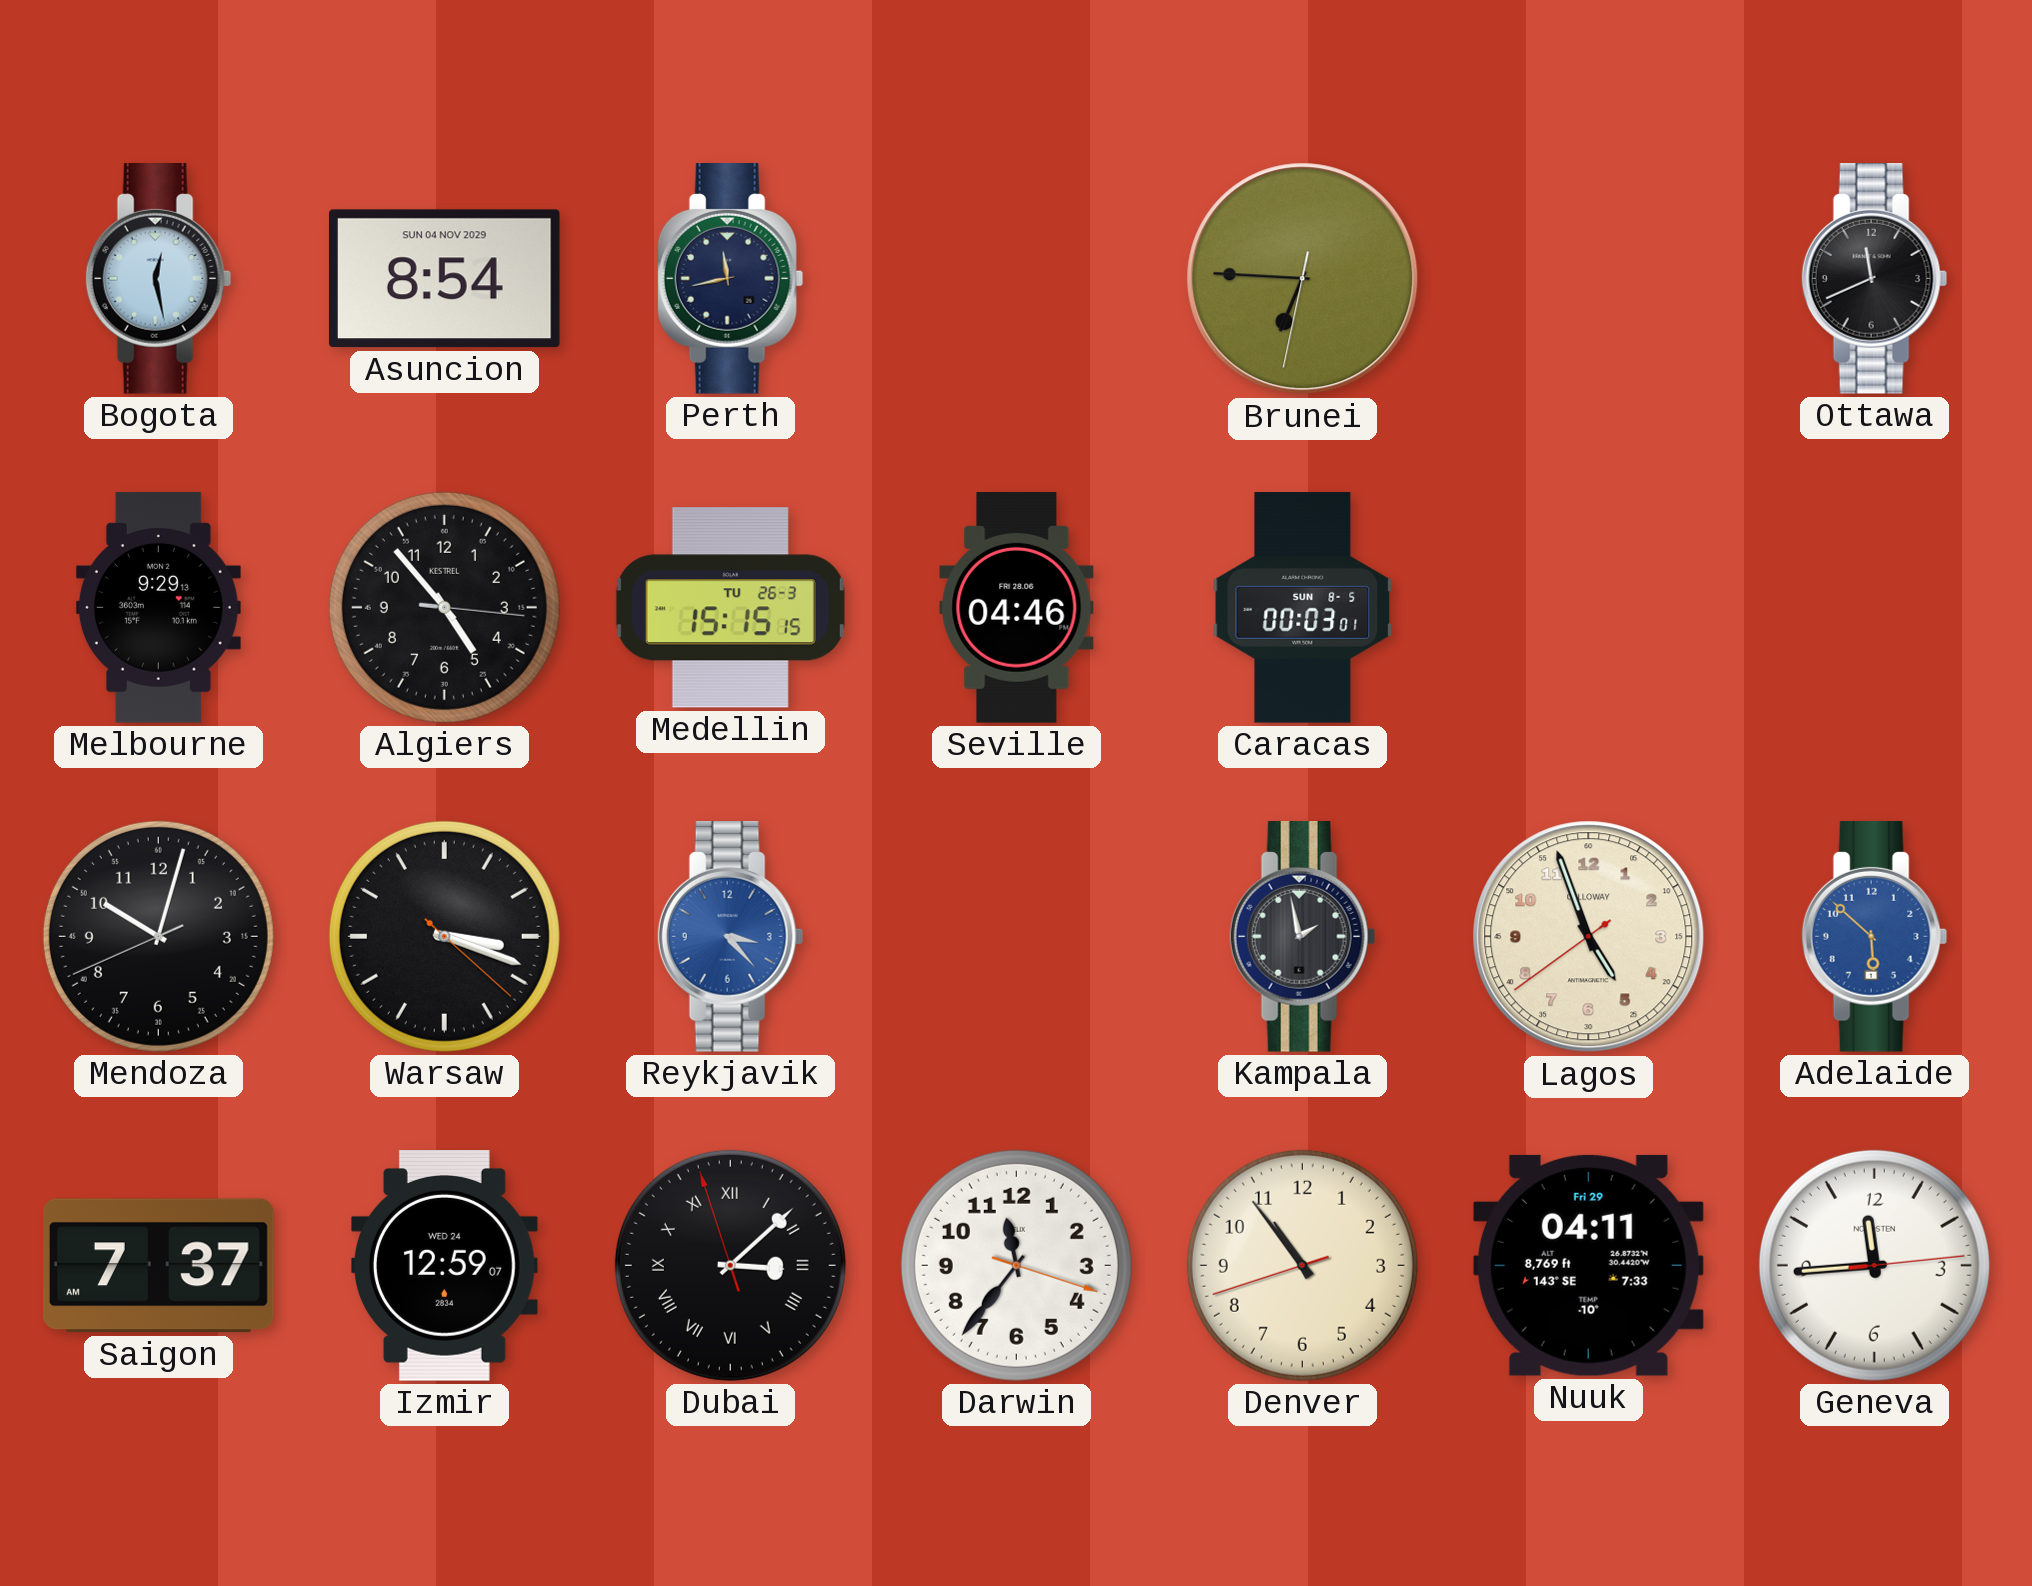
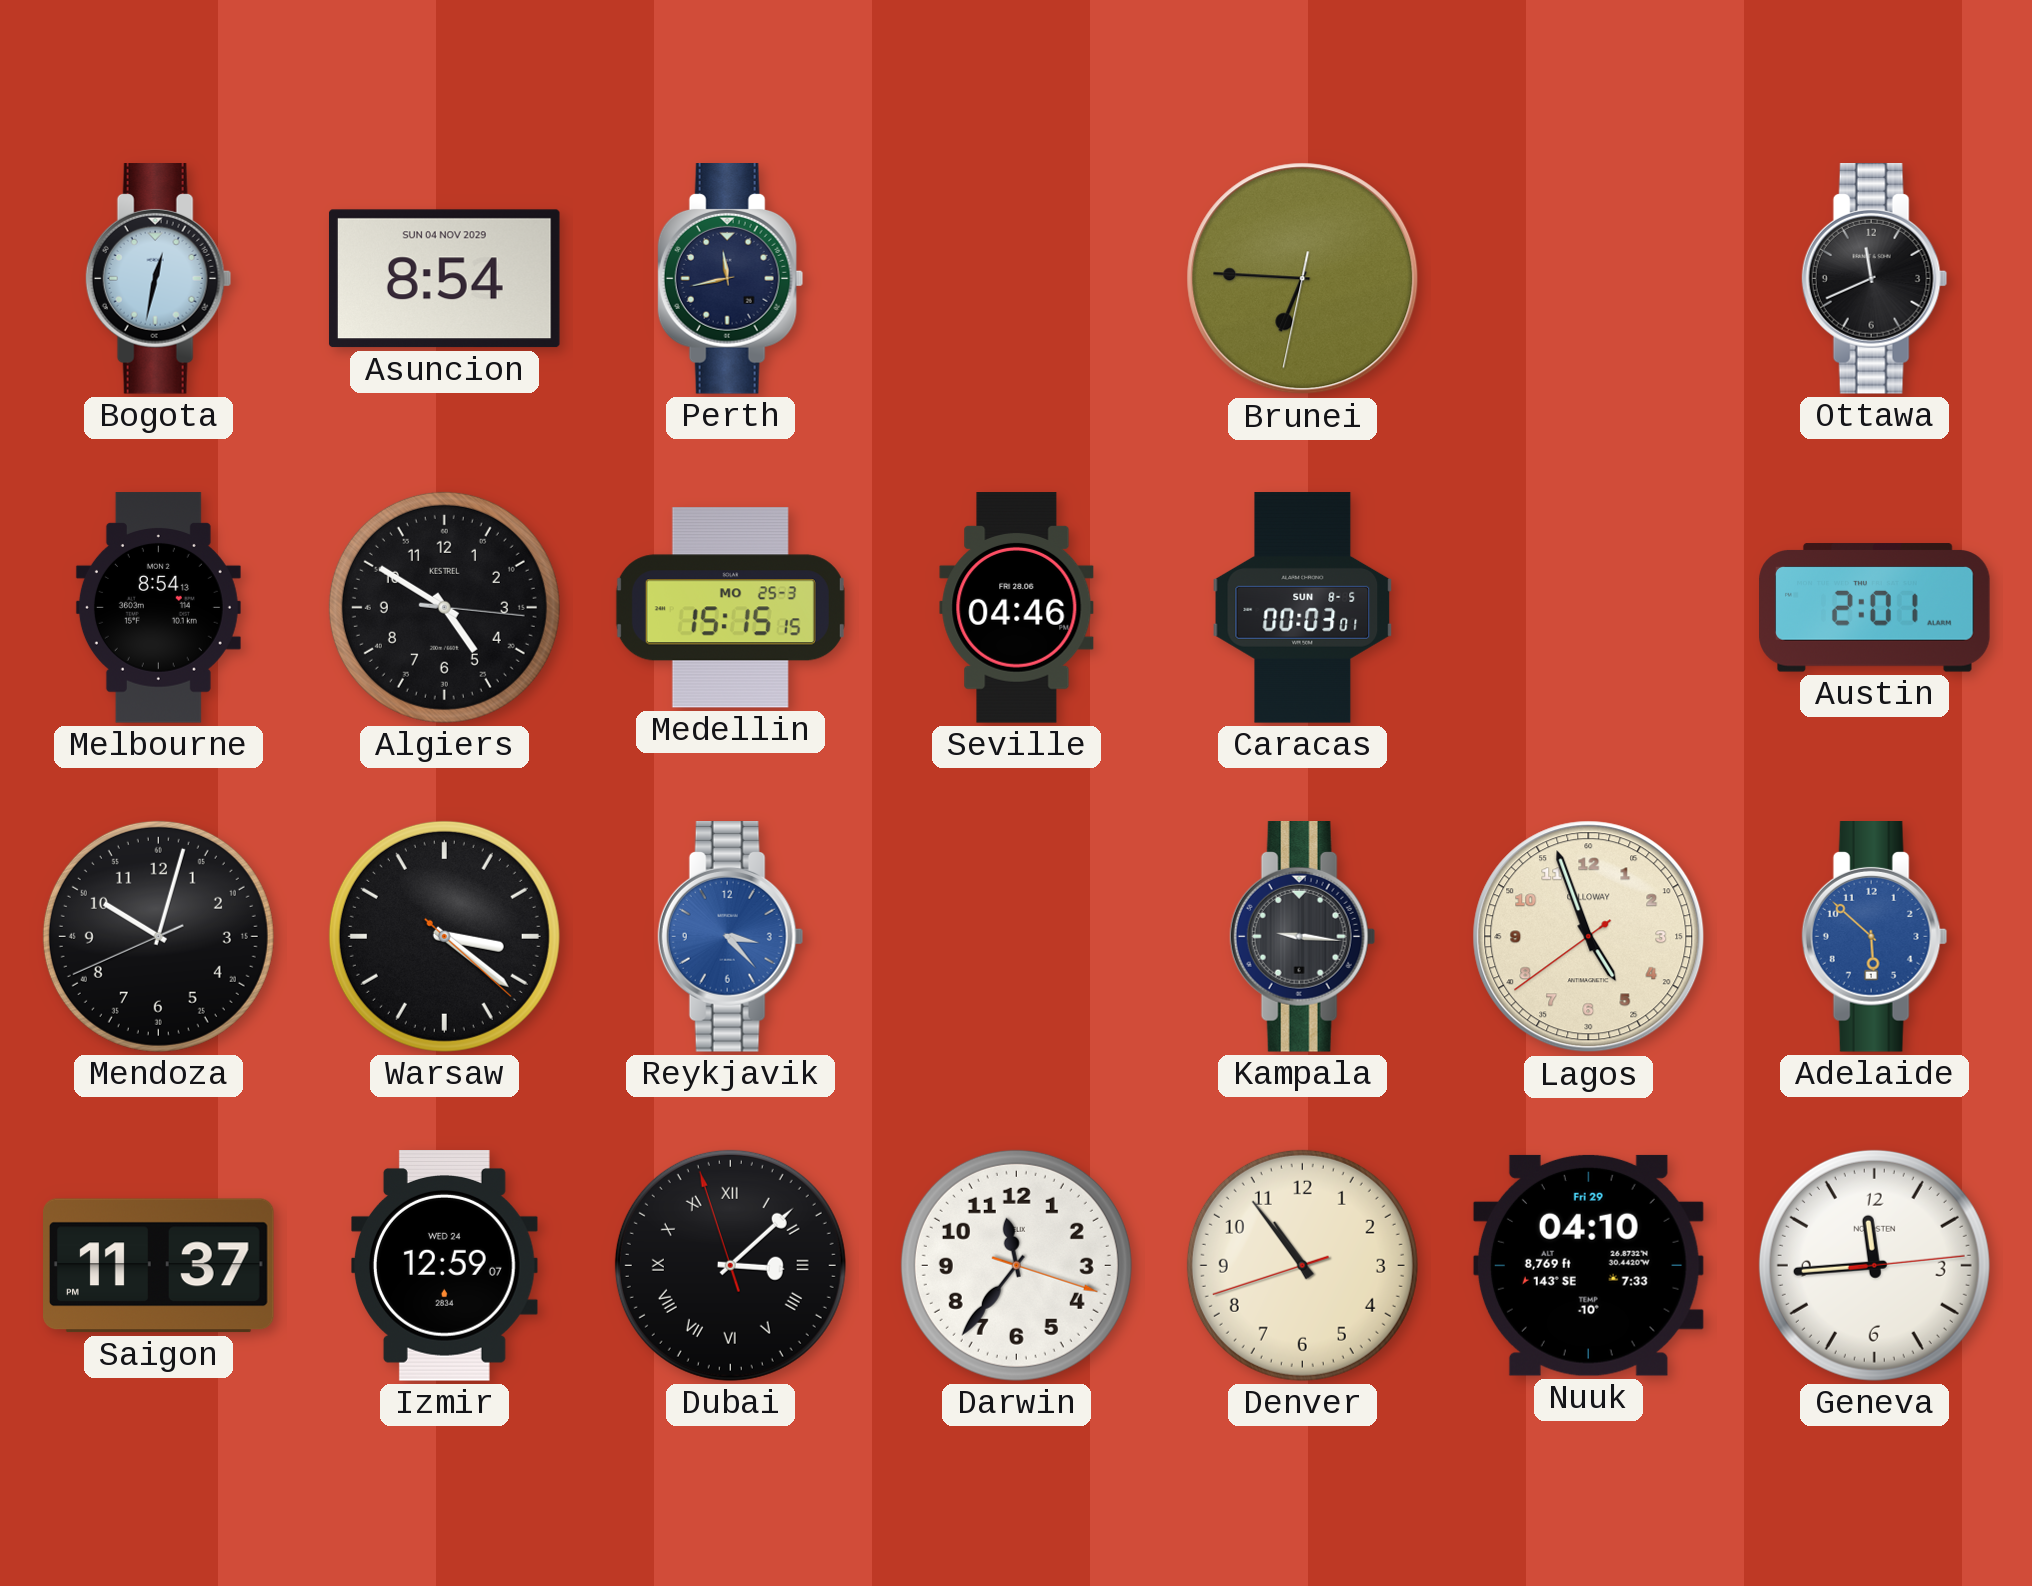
Bogota: 12:28 -> 12:32 (159, 279)
Melbourne: 9:29 -> 8:54 (158, 608)
Algiers: 4:53 -> 4:50 (444, 607)
Medellin date: TU 26-3 -> MO 25-3 (730, 608)
Austin: none -> 2:01 (1875, 608)
Warsaw: 3:18 -> 3:21 (444, 936)
Kampala: 1:58 -> 9:16 (1303, 937)
Saigon: 7:37 -> 11:37 (159, 1266)
Nuuk: 04:11 -> 04:10 (1588, 1265)
